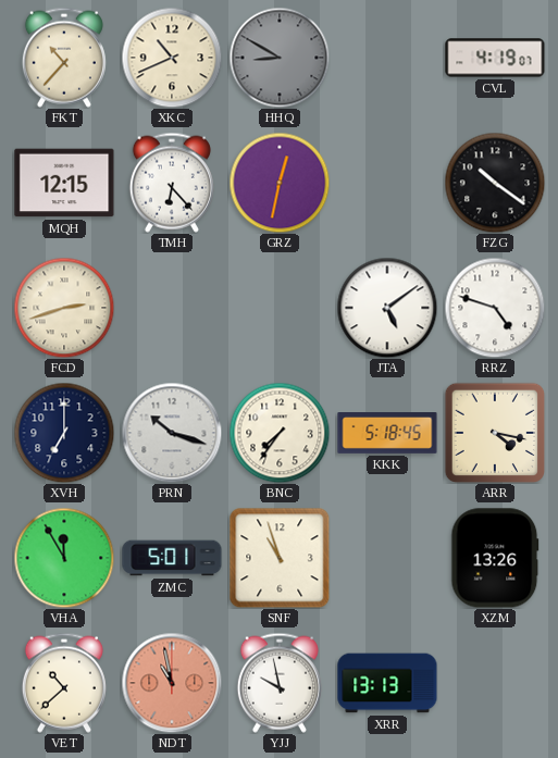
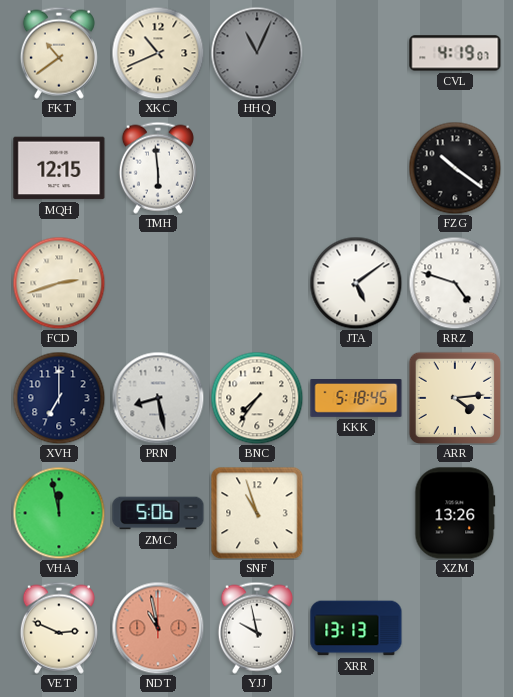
FKT: 10:37 -> 10:39 (59, 53)
HHQ: 8:50 -> 11:04 (257, 53)
TMH: 6:23 -> 5:59 (158, 168)
GRZ: 12:32 -> none (280, 183)
PRN: 10:18 -> 8:28 (158, 398)
ARR: 4:17 -> 4:14 (454, 397)
VHA: 11:55 -> 11:58 (59, 513)
ZMC: 5:01 -> 5:06 (158, 513)
VET: 10:38 -> 2:49 (59, 628)
